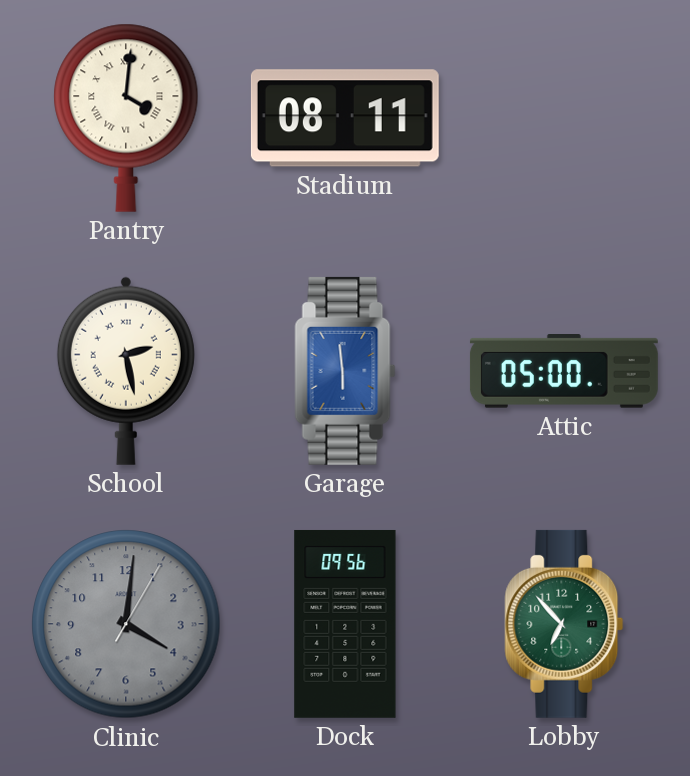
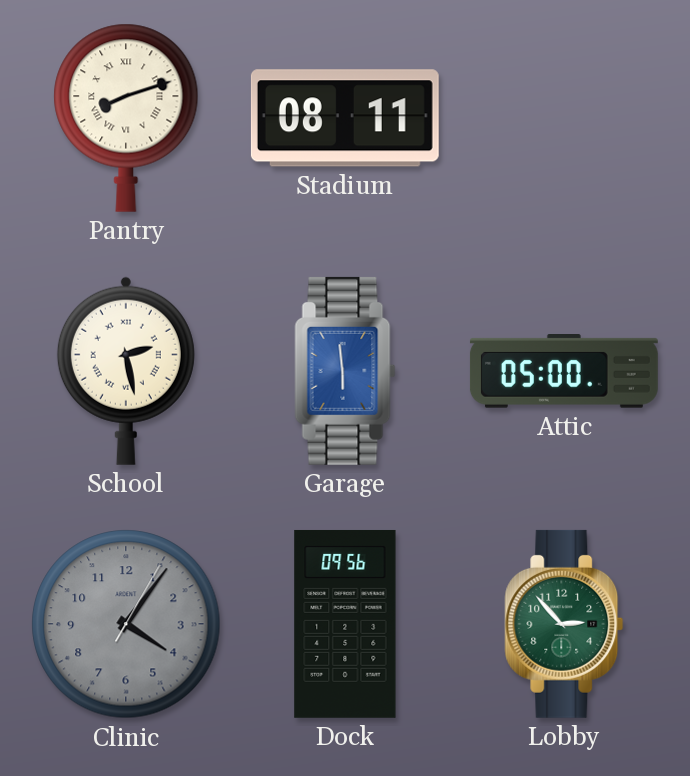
Pantry: 4:01 -> 8:12 (126, 118)
Clinic: 4:01 -> 4:06 (126, 624)
Lobby: 6:53 -> 2:53 (564, 624)
